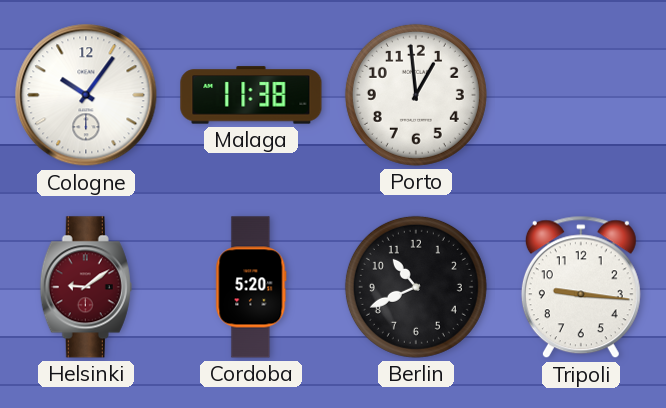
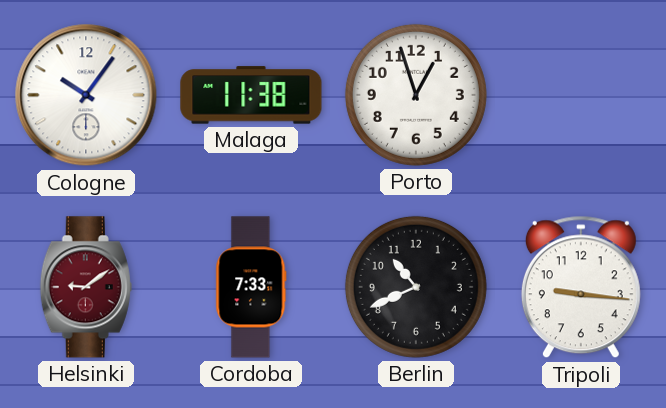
Porto: 12:59 -> 12:57 (416, 95)
Cordoba: 5:20 -> 7:33 (251, 287)
